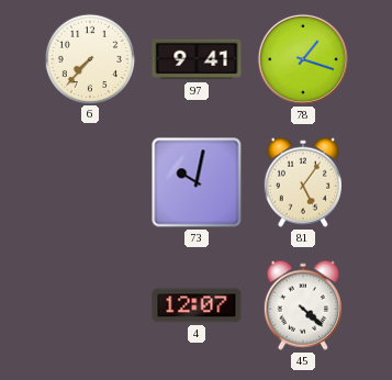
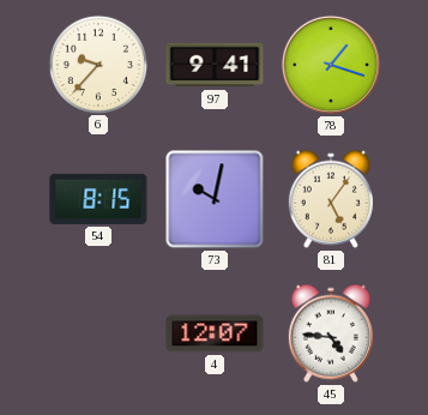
6: 7:37 -> 9:37 (97, 64)
54: none -> 8:15 (98, 199)
45: 4:22 -> 4:46 (331, 333)
